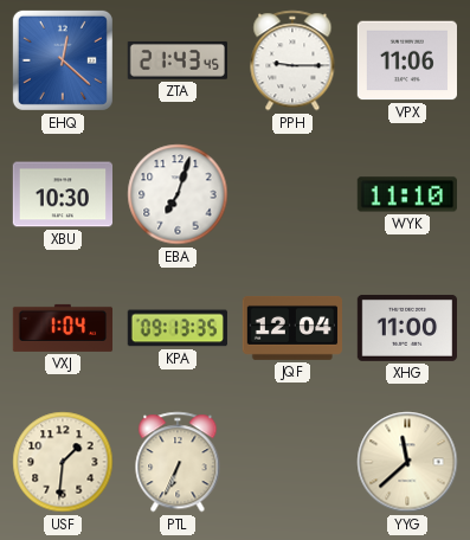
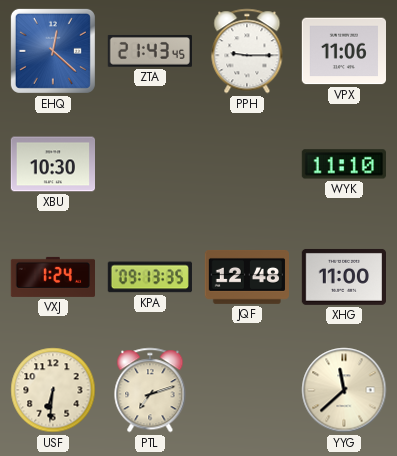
EBA: 7:03 -> none (178, 194)
VXJ: 1:04 -> 1:24 (52, 277)
JQF: 12:04 -> 12:48 (246, 277)
USF: 1:31 -> 6:31 (53, 390)
PTL: 6:34 -> 7:12 (150, 390)
